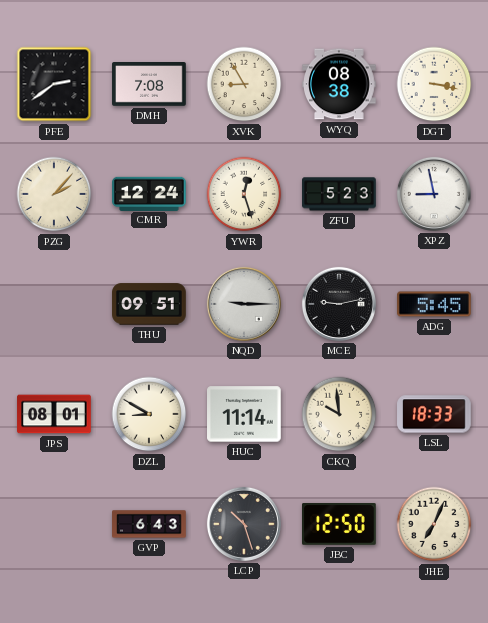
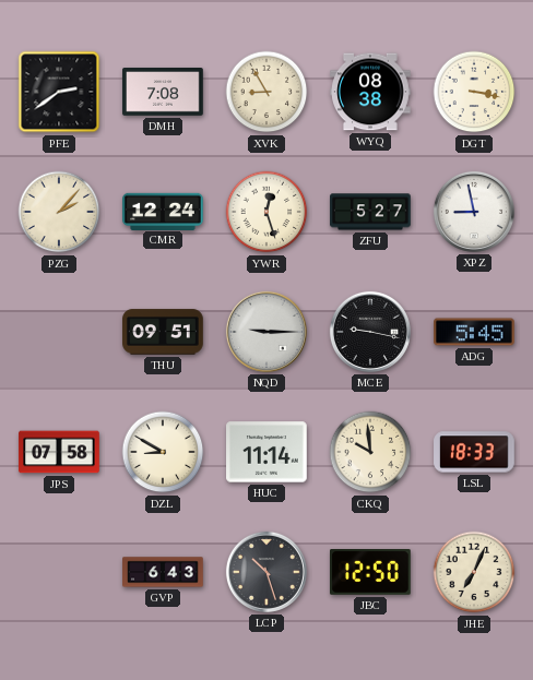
ZFU: 5:23 -> 5:27 (370, 212)
MCE: 9:13 -> 9:17 (370, 332)
JPS: 08:01 -> 07:58 (59, 452)
